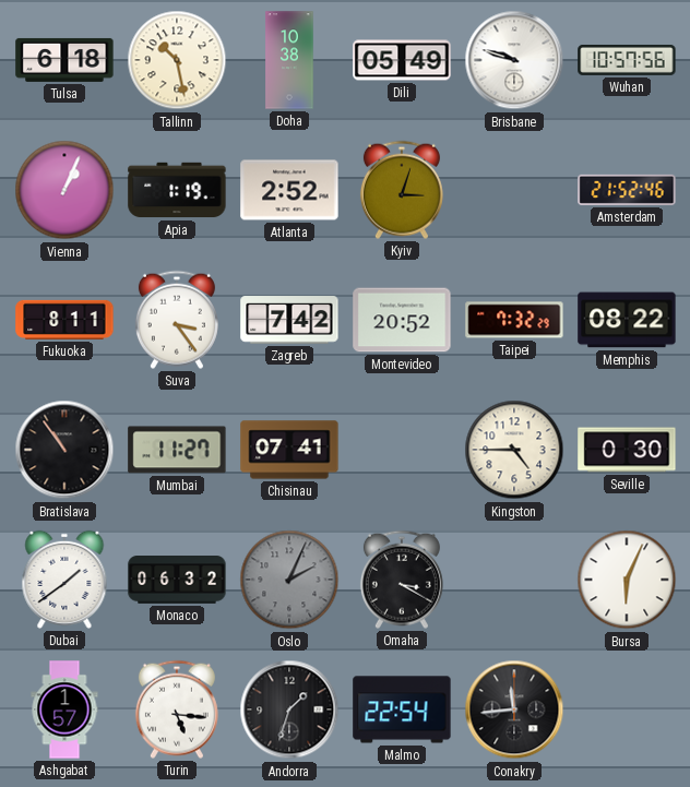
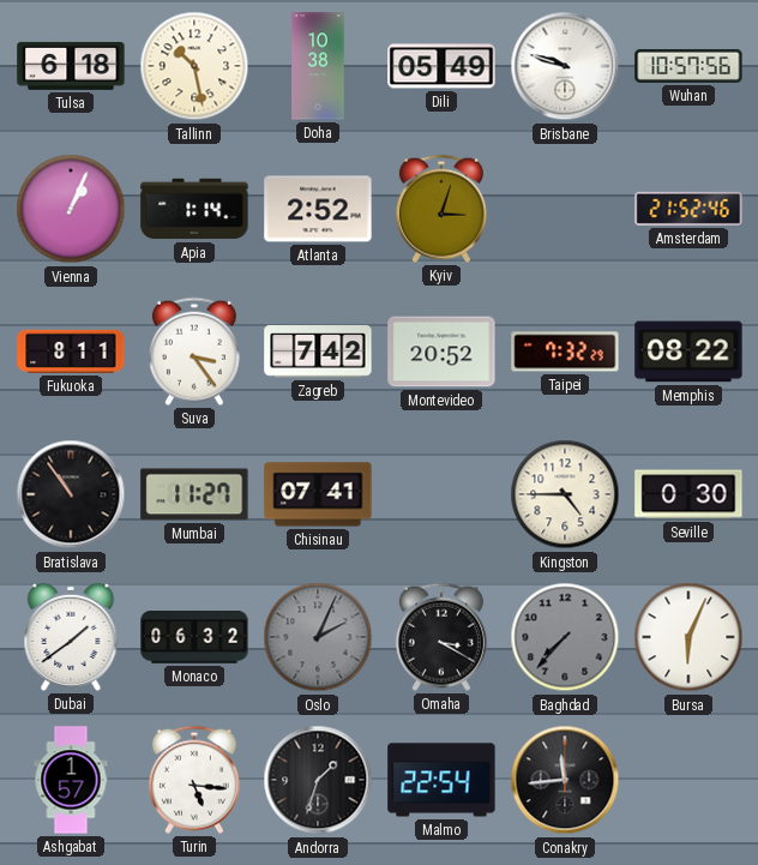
Apia: 1:19 -> 1:14 (194, 209)
Baghdad: none -> 7:37 (565, 637)
